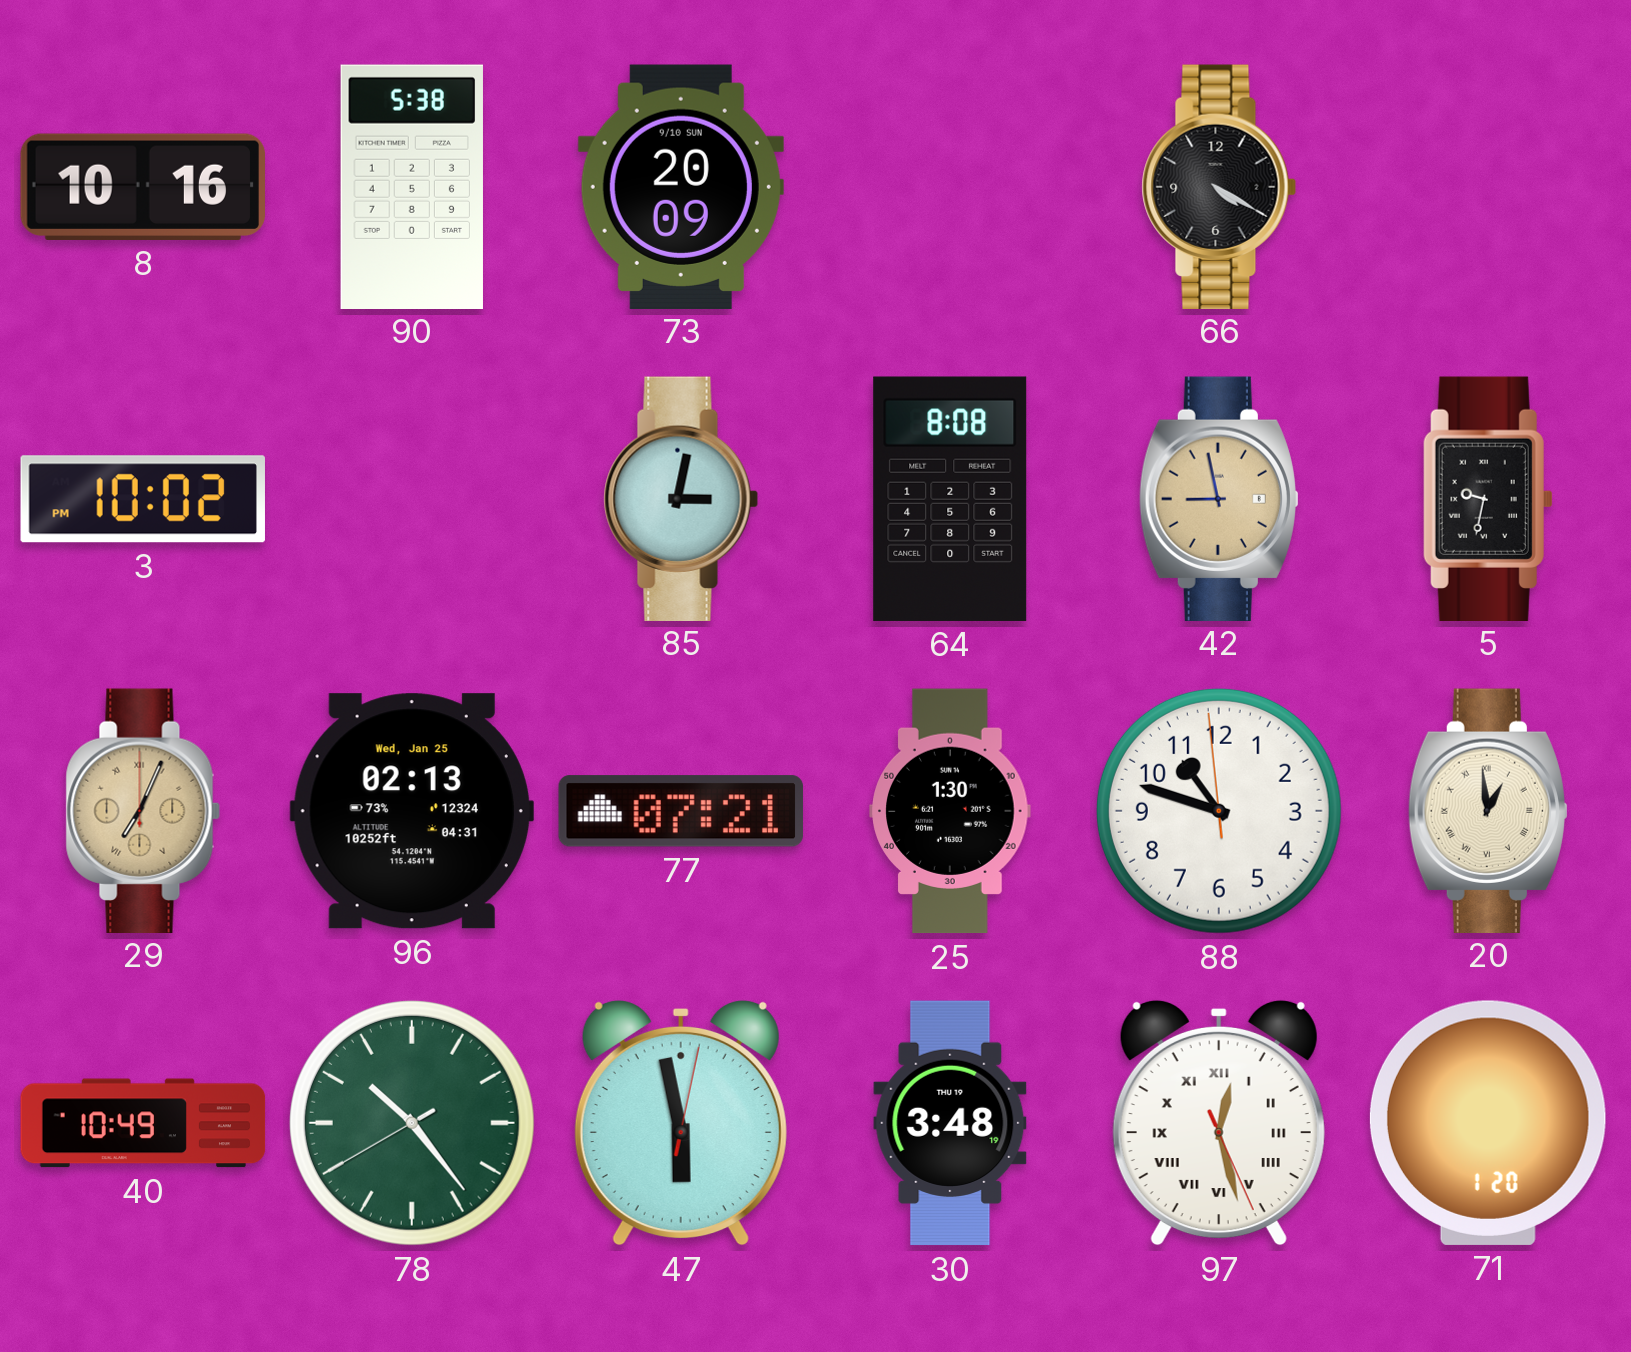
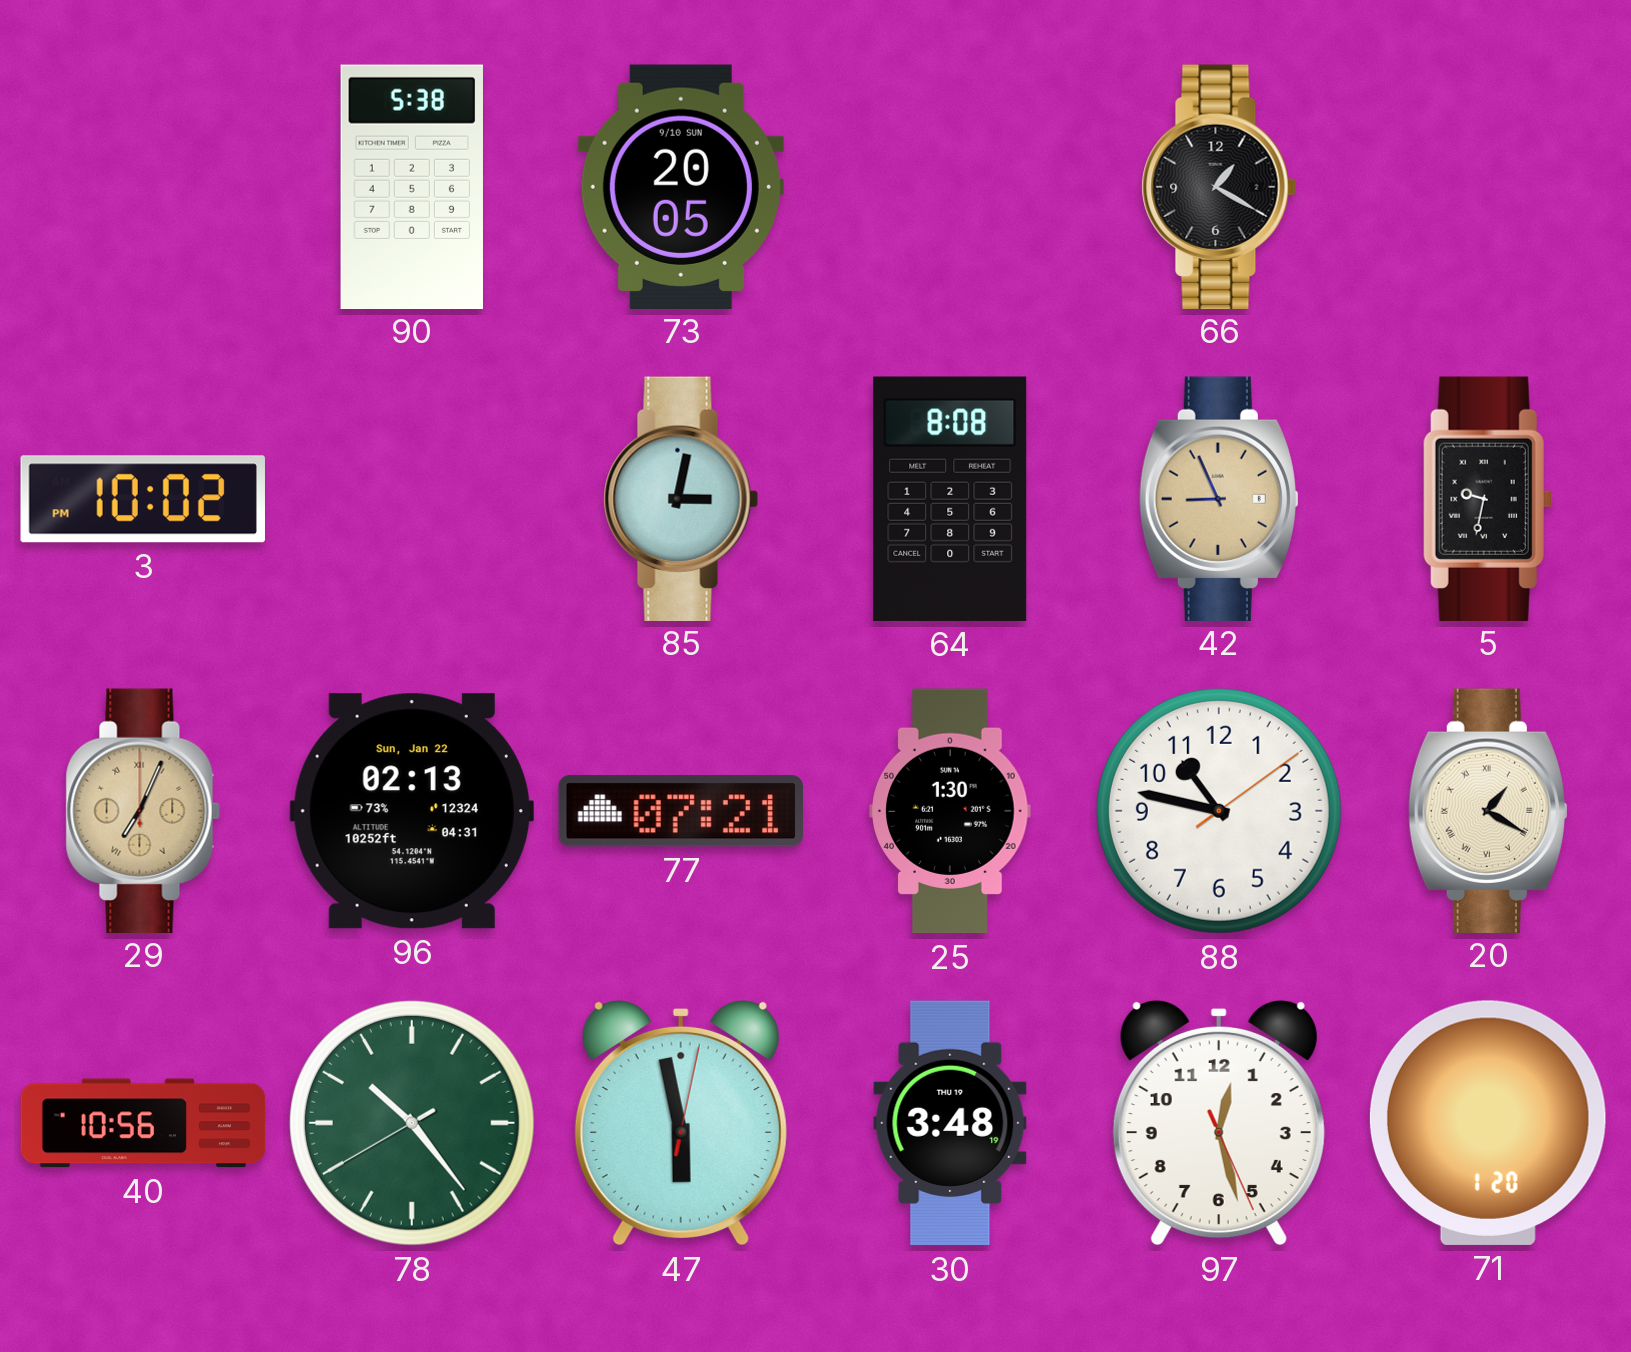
8: 10:16 -> none (142, 187)
73: 20:09 -> 20:05 (681, 186)
66: 4:20 -> 1:20 (1219, 186)
42: 8:58 -> 8:56 (1219, 498)
96 date: Wed, Jan 25 -> Sun, Jan 22 (412, 811)
88: 10:47:59 -> 10:47:09 (1219, 811)
20: 12:59 -> 1:20 (1488, 810)
40: 10:49 -> 10:56 (143, 1123)
97 numerals: Roman -> Arabic (1219, 1123)
